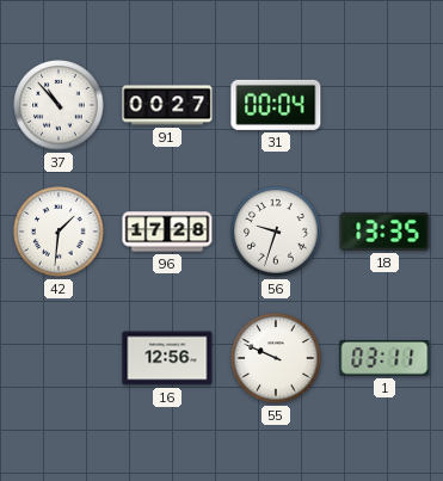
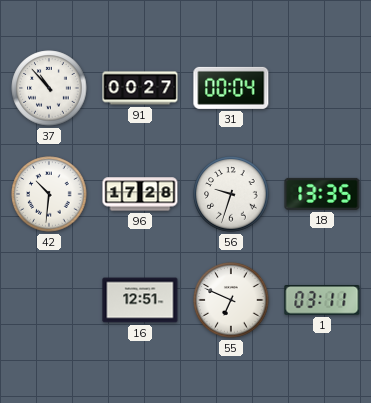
42: 1:31 -> 10:31 (49, 194)
16: 12:56 -> 12:51 (140, 300)
55: 9:49 -> 6:49 (231, 300)
